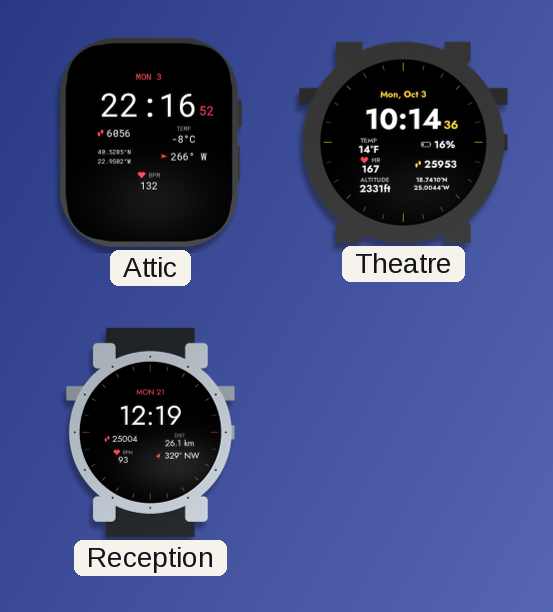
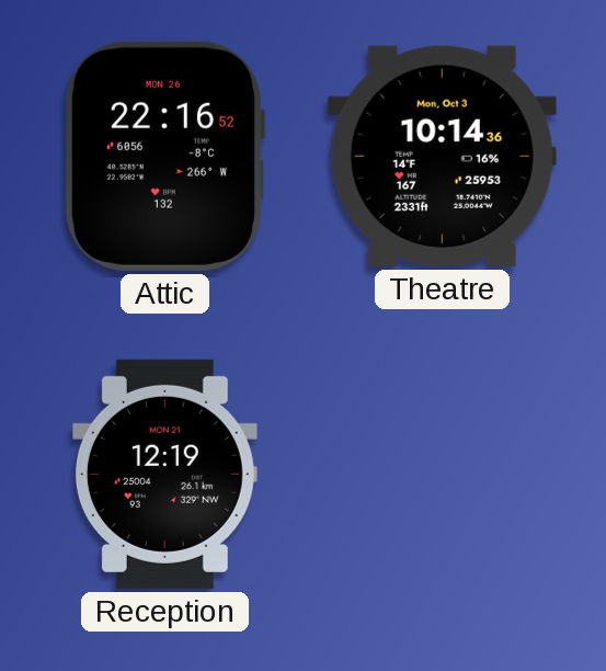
Attic date: MON 3 -> MON 26 (164, 156)
